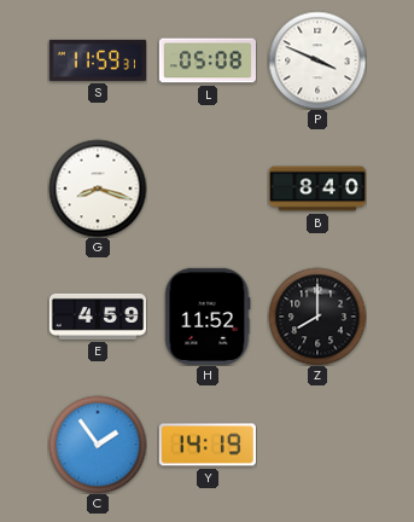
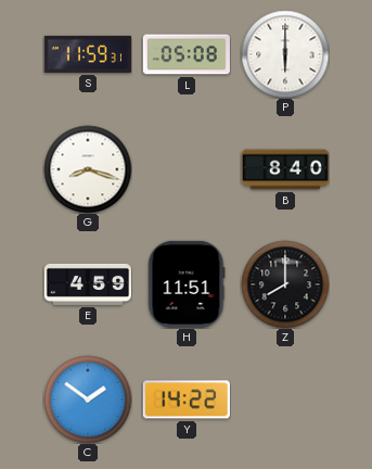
P: 3:49 -> 6:00 (285, 54)
H: 11:52 -> 11:51 (187, 284)
C: 1:54 -> 1:51 (88, 400)
Y: 14:19 -> 14:22 (187, 400)
